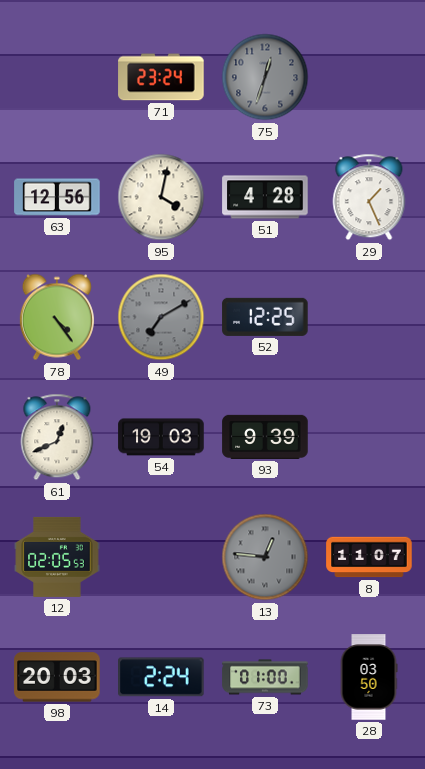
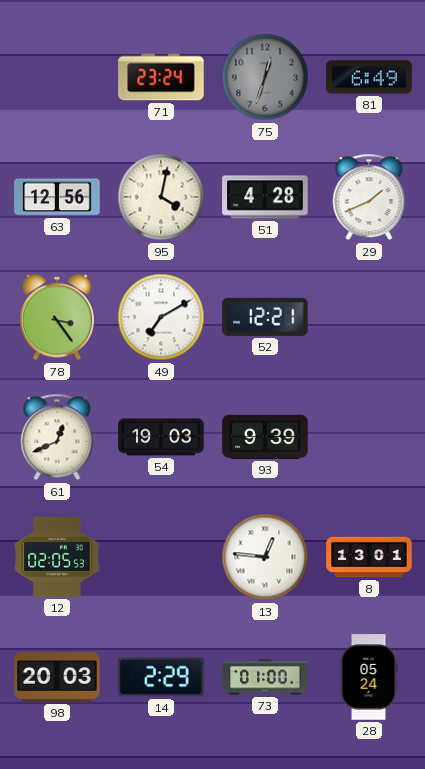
81: none -> 6:49 (369, 77)
29: 1:26 -> 1:41 (369, 197)
78: 4:24 -> 3:24 (57, 317)
49 dial: grey -> white (161, 317)
52: 12:25 -> 12:21 (265, 317)
13 dial: grey -> white (265, 557)
8: 11:07 -> 13:01 (369, 557)
14: 2:24 -> 2:29 (162, 677)
28: 03:50 -> 05:24 (369, 677)
